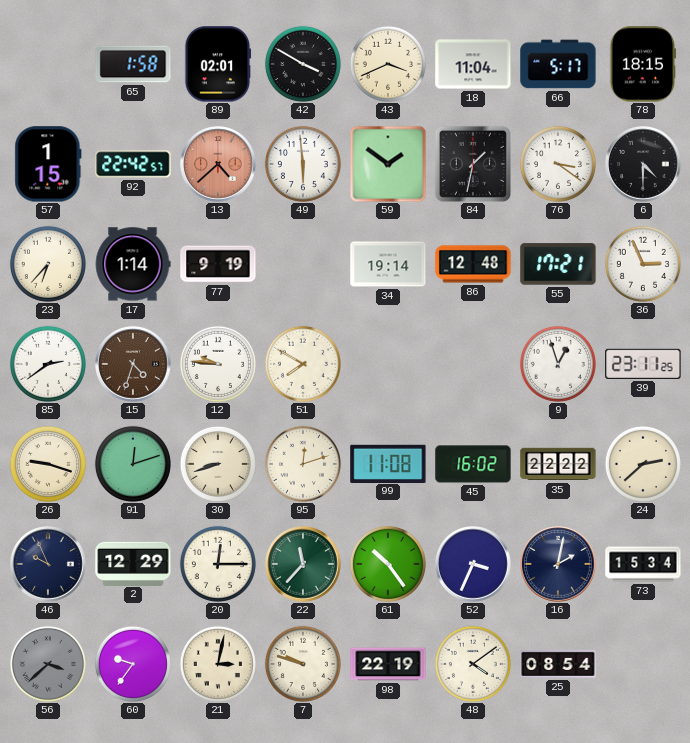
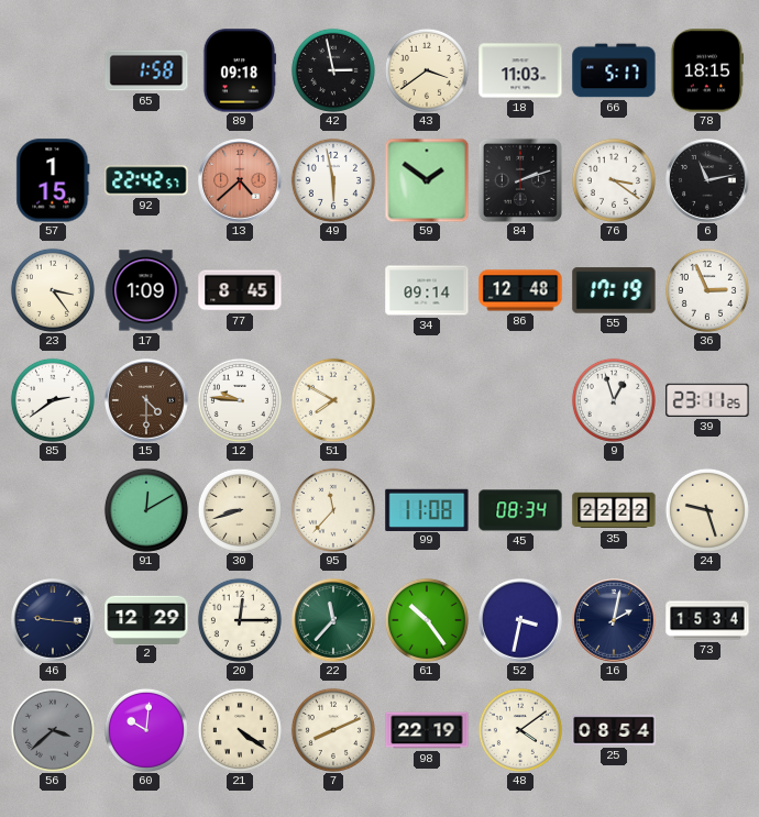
89: 02:01 -> 09:18 (240, 70)
42: 3:50 -> 2:58 (333, 70)
43: 3:41 -> 3:39 (427, 70)
18: 11:04 -> 11:03 (520, 70)
49: 5:59 -> 5:58 (333, 180)
84: 1:32 -> 2:12 (520, 180)
6: 4:30 -> 11:13 (707, 180)
23: 6:37 -> 3:24 (53, 290)
17: 1:14 -> 1:09 (146, 290)
77: 9:19 -> 8:45 (240, 290)
34: 19:14 -> 09:14 (427, 290)
55: 17:21 -> 17:19 (614, 290)
15: 4:33 -> 4:30 (146, 400)
26: 9:18 -> none (48, 464)
91: 12:12 -> 12:10 (146, 510)
95: 12:12 -> 11:37 (333, 510)
45: 16:02 -> 08:34 (520, 510)
24: 2:38 -> 9:27 (707, 510)
46: 9:56 -> 9:16 (53, 620)
52: 3:34 -> 3:32 (520, 620)
60: 9:36 -> 10:01 (146, 730)
21: 3:02 -> 4:21 (240, 730)
7: 9:48 -> 8:11 (333, 730)
